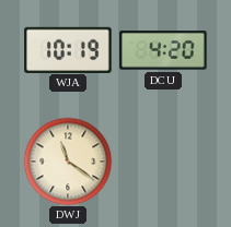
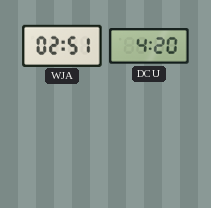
WJA: 10:19 -> 02:51 (62, 45)
DWJ: 11:21 -> none (68, 162)
